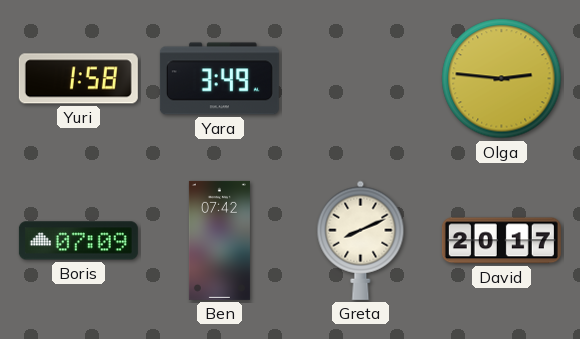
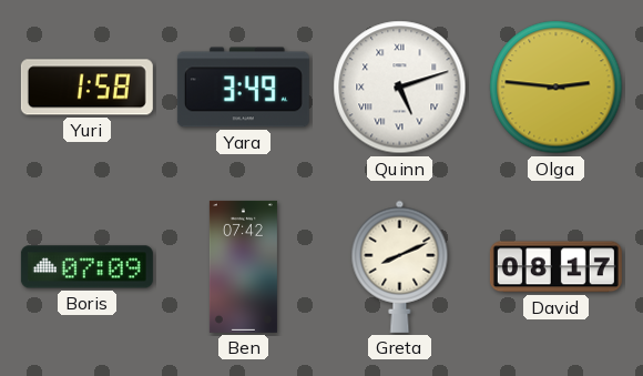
Quinn: none -> 5:12 (400, 88)
David: 20:17 -> 08:17 (555, 267)
